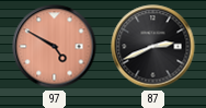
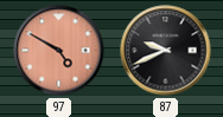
87: 2:41 -> 9:41 (166, 51)
